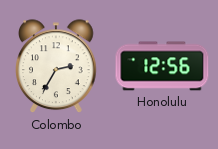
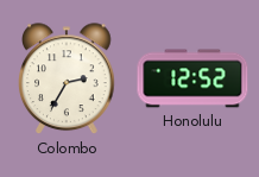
Honolulu: 12:56 -> 12:52 (192, 78)
